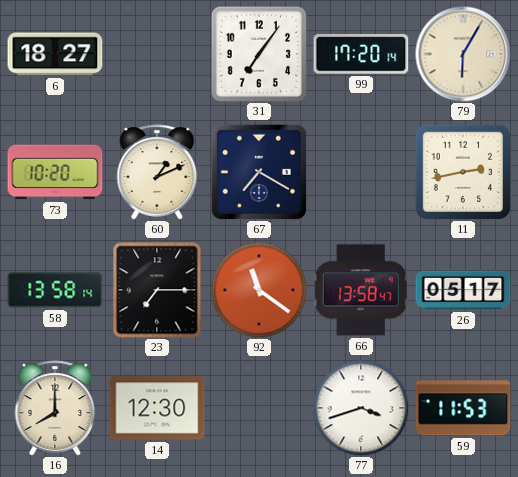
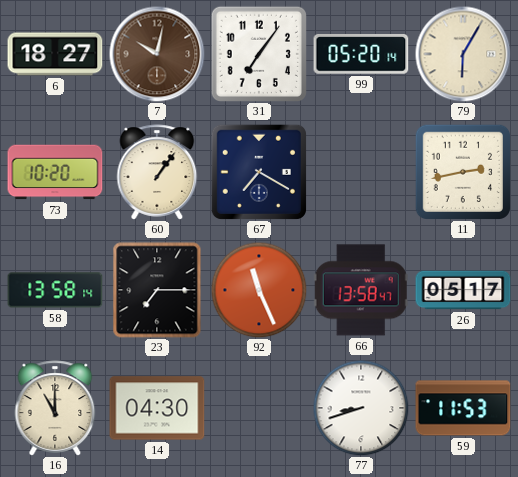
7: none -> 10:02 (157, 54)
99: 17:20 -> 05:20 (361, 54)
60: 1:11 -> 1:06 (157, 172)
92: 11:21 -> 11:26 (259, 290)
16: 8:00 -> 11:00 (55, 408)
14: 12:30 -> 04:30 (157, 408)
77: 3:42 -> 8:42 (361, 408)
